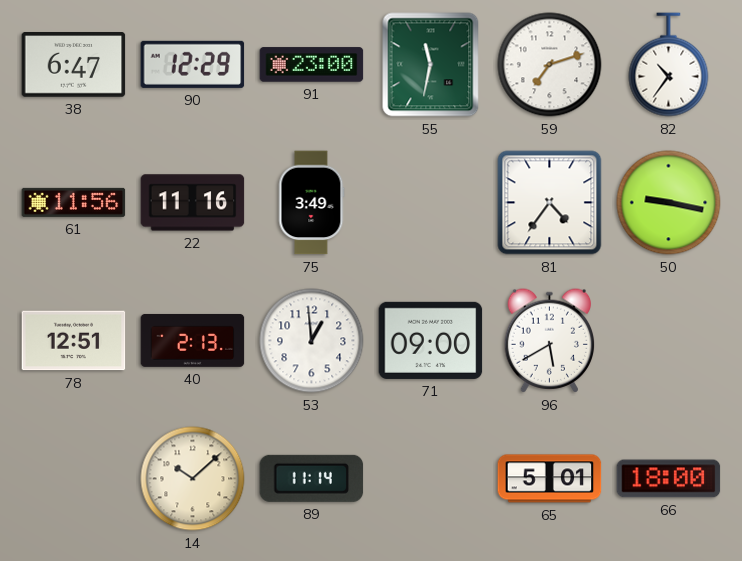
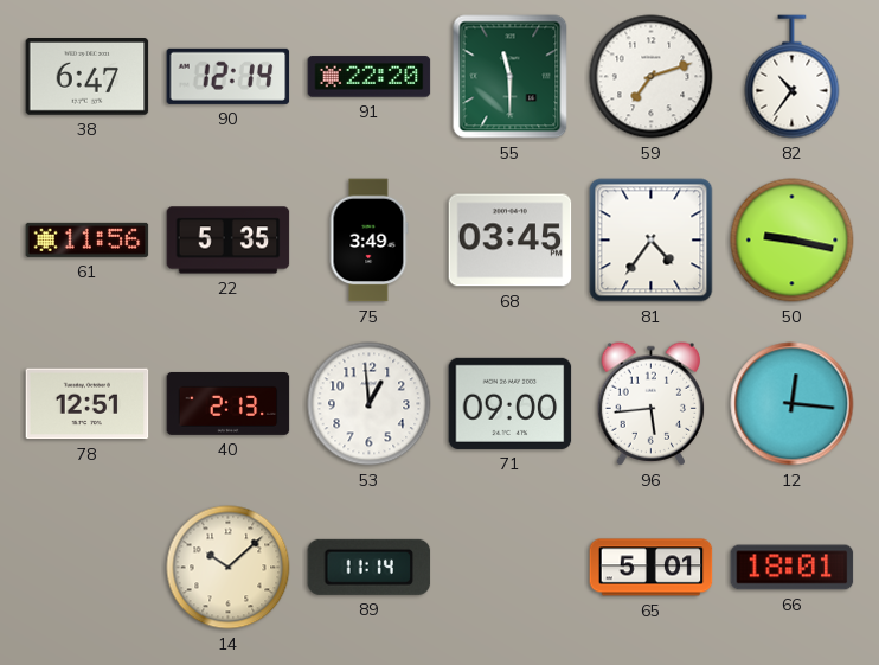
90: 12:29 -> 12:14 (229, 76)
91: 23:00 -> 22:20 (370, 77)
55: 11:32 -> 11:30 (511, 77)
22: 11:16 -> 5:35 (229, 241)
68: none -> 03:45 (511, 241)
96: 5:40 -> 5:44 (652, 404)
12: none -> 12:16 (793, 404)
66: 18:00 -> 18:01 (793, 568)
